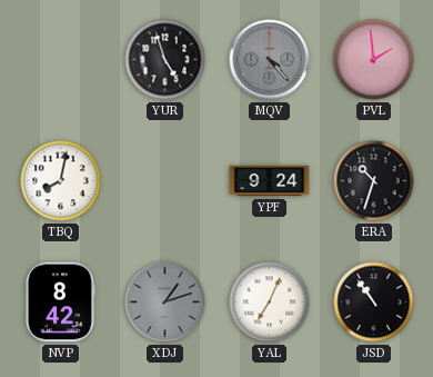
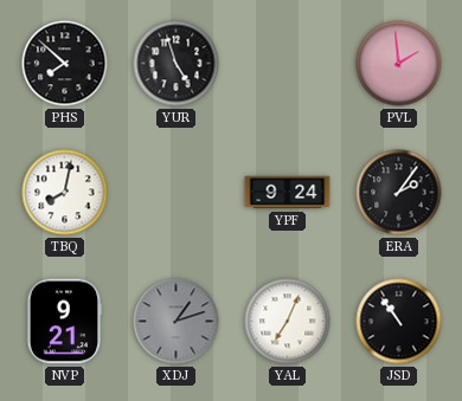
PHS: none -> 7:52 (65, 64)
MQV: 4:23 -> none (270, 60)
ERA: 10:33 -> 2:06 (399, 193)
NVP: 8:42 -> 9:21 (63, 322)
